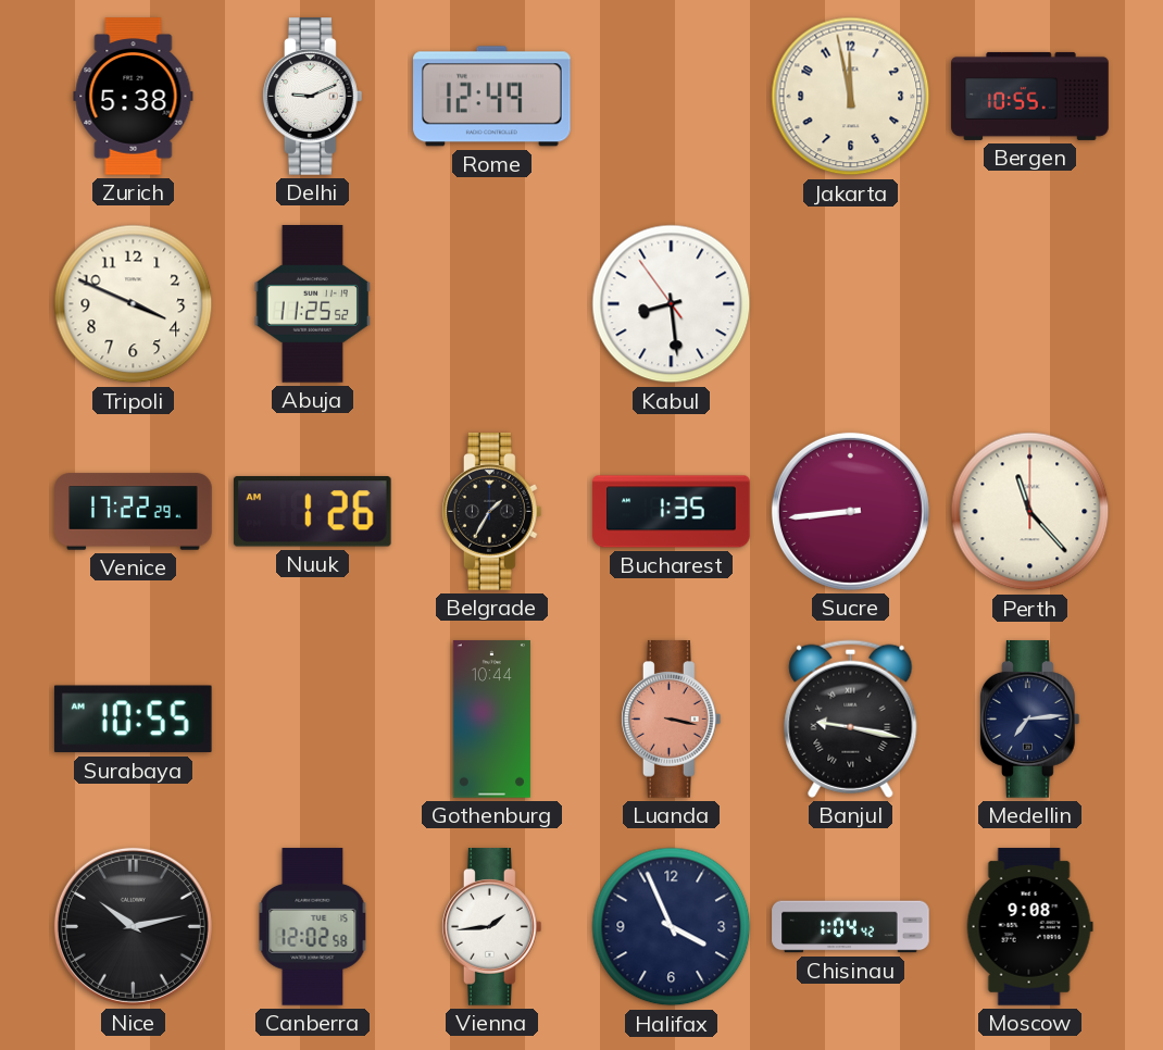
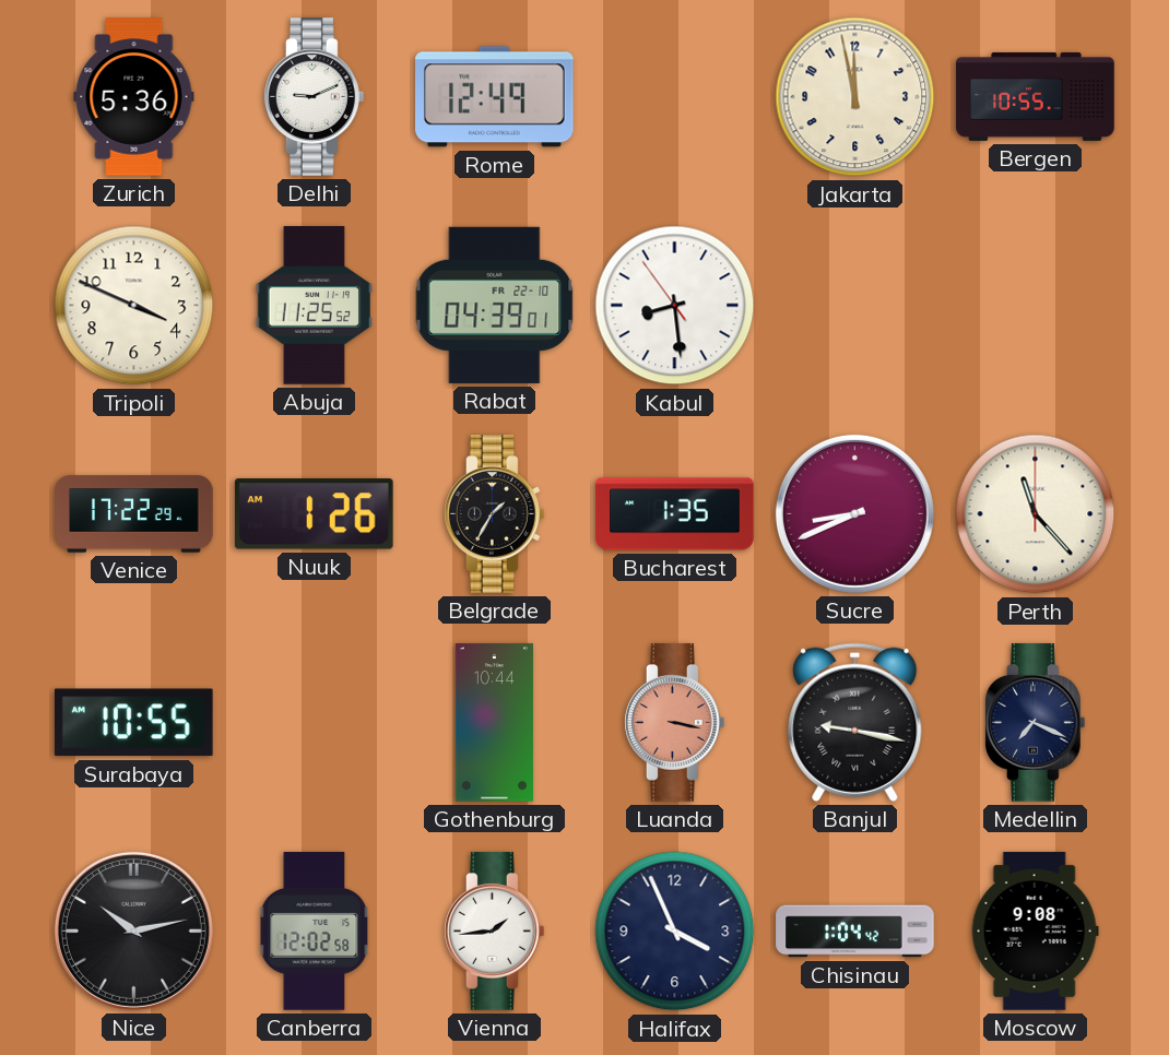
Zurich: 5:38 -> 5:36 (134, 97)
Rabat: none -> 04:39 (495, 305)
Sucre: 8:44 -> 8:41 (854, 513)
Medellin: 7:14 -> 7:19 (1036, 723)
